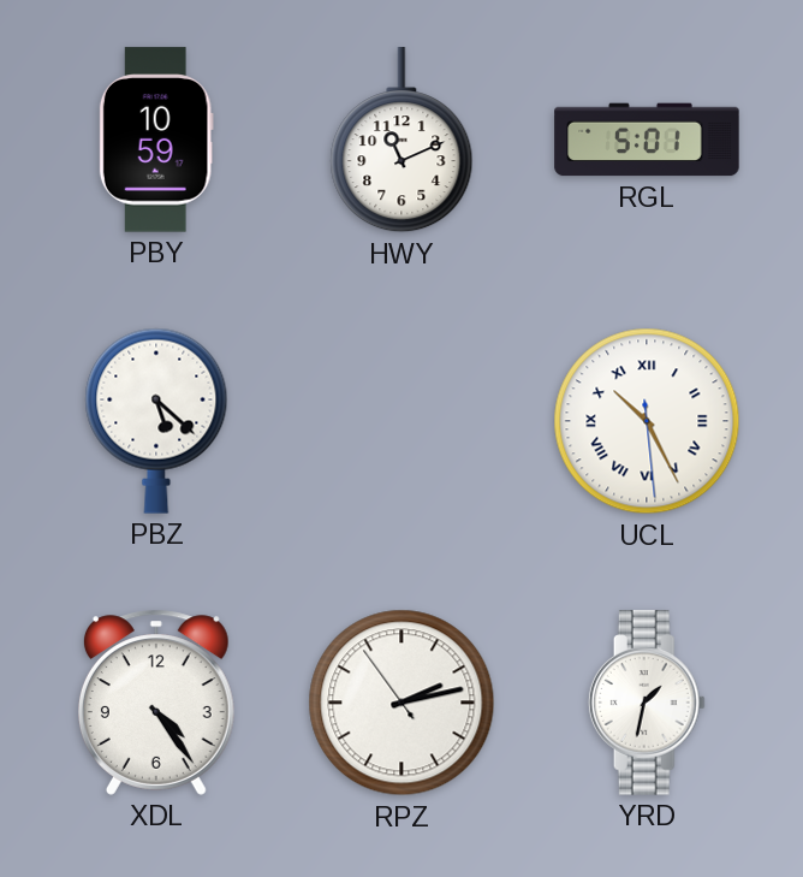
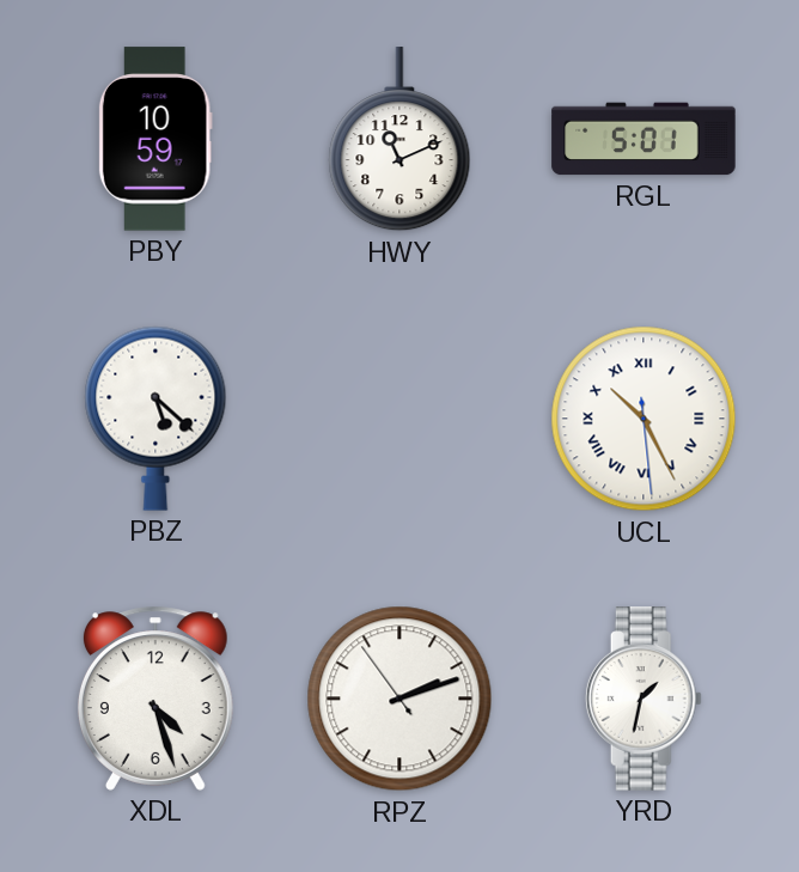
XDL: 4:24 -> 4:27 (155, 699)
RPZ: 2:12 -> 2:11 (399, 699)
